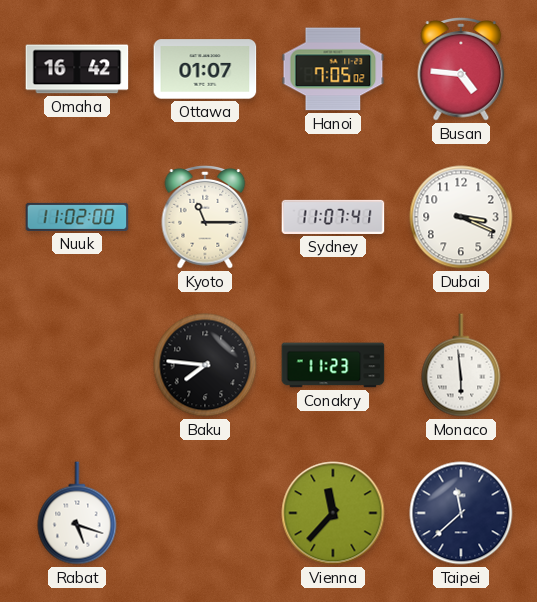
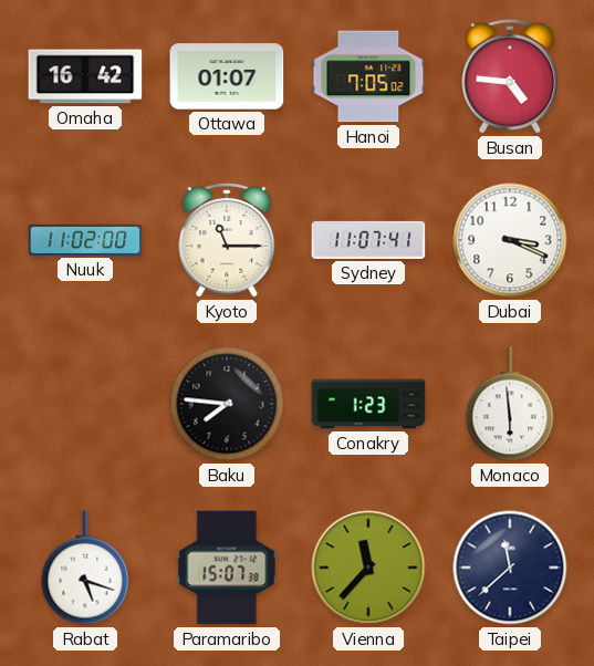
Conakry: 11:23 -> 1:23 (368, 404)
Paramaribo: none -> 15:07 (227, 568)
